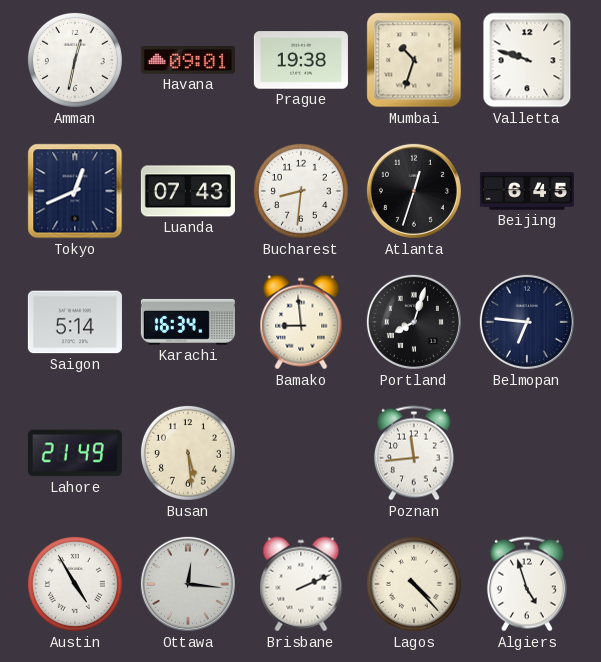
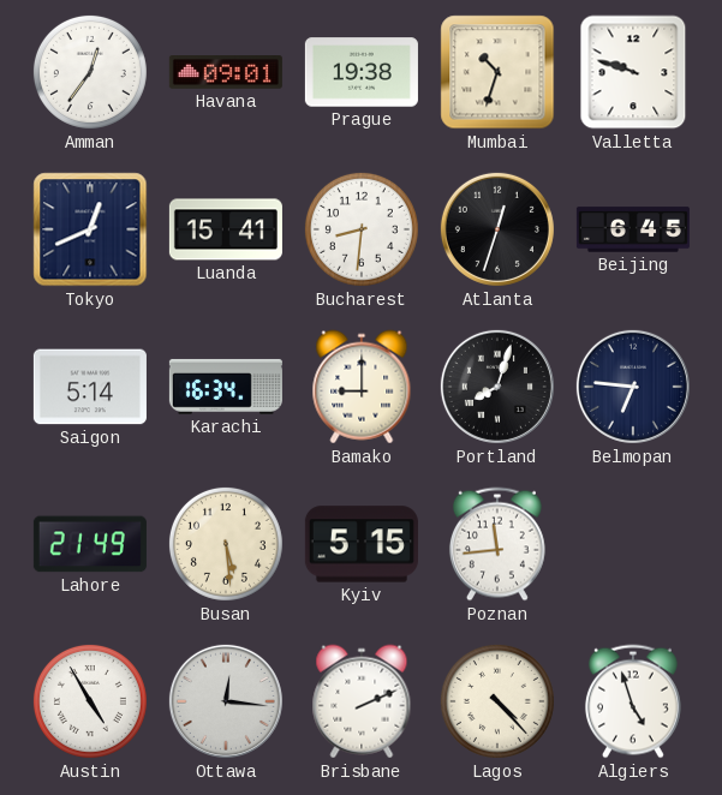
Amman: 12:32 -> 12:36 (90, 72)
Luanda: 07:43 -> 15:41 (226, 229)
Bamako: 8:59 -> 9:00 (362, 387)
Kyiv: none -> 5:15 (362, 544)
